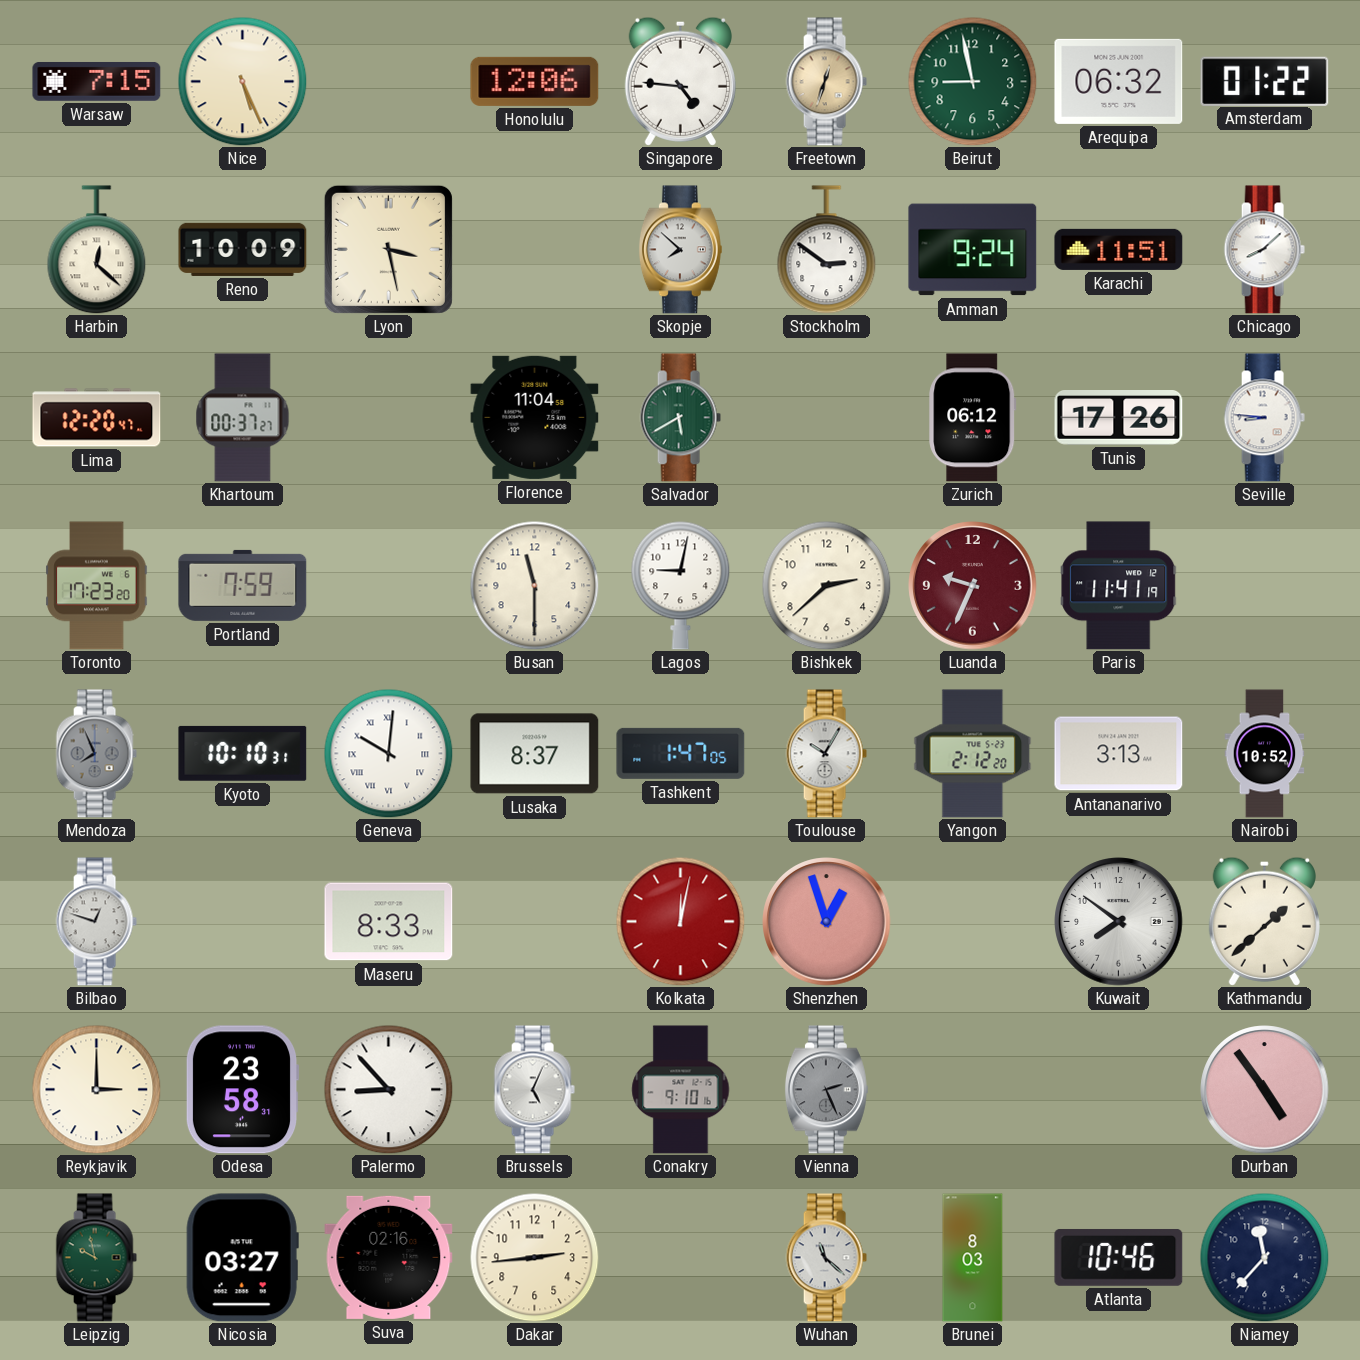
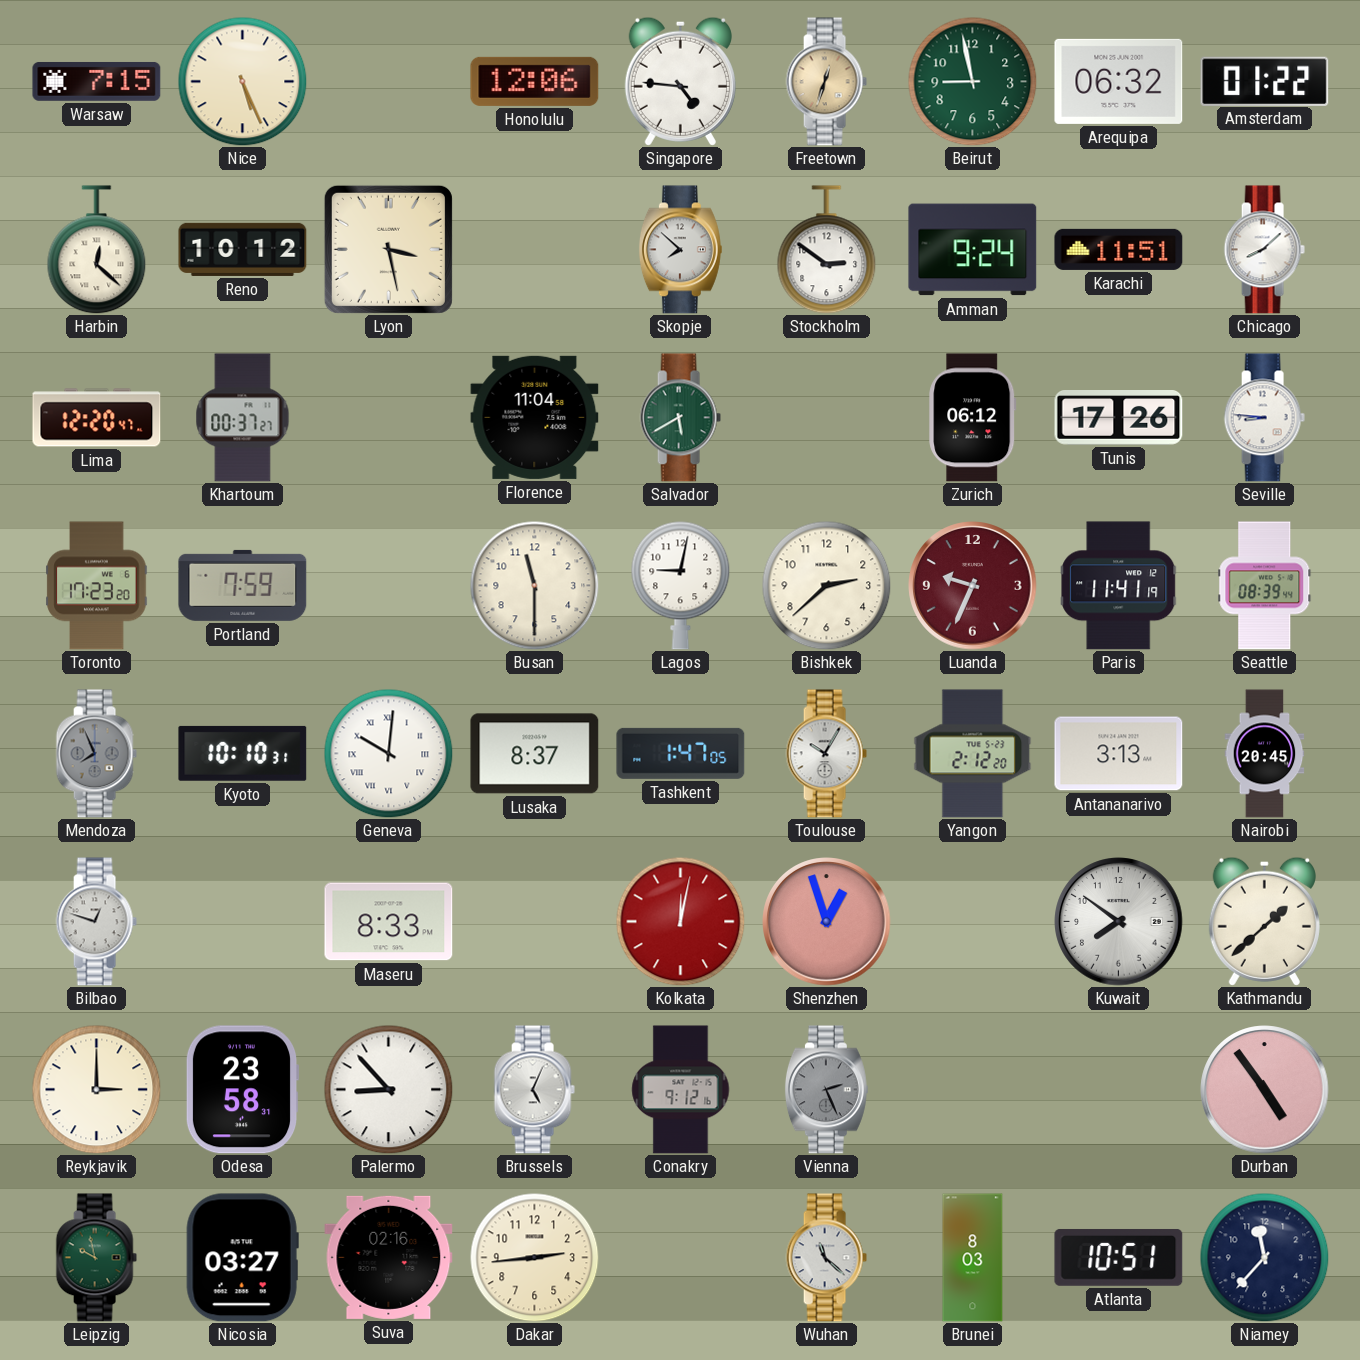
Reno: 10:09 -> 10:12 (243, 249)
Seattle: none -> 08:39 (1265, 586)
Nairobi: 10:52 -> 20:45 (1265, 754)
Conakry: 9:10 -> 9:12 (681, 1090)
Atlanta: 10:46 -> 10:51 (1119, 1257)
